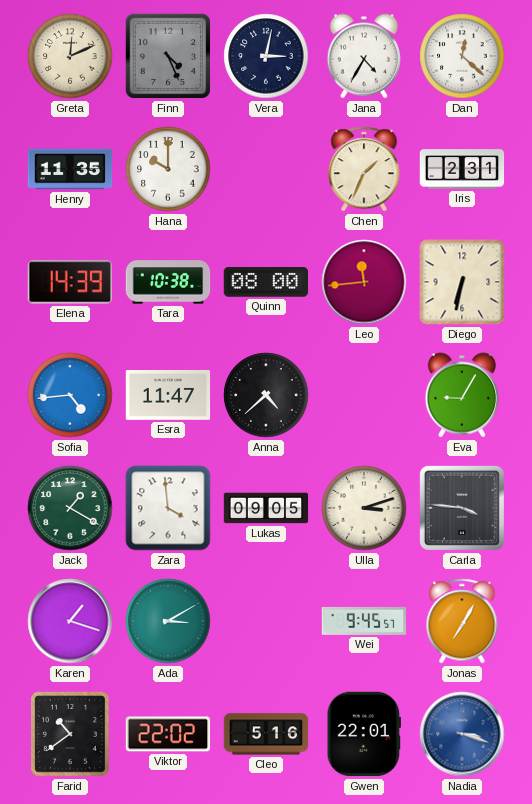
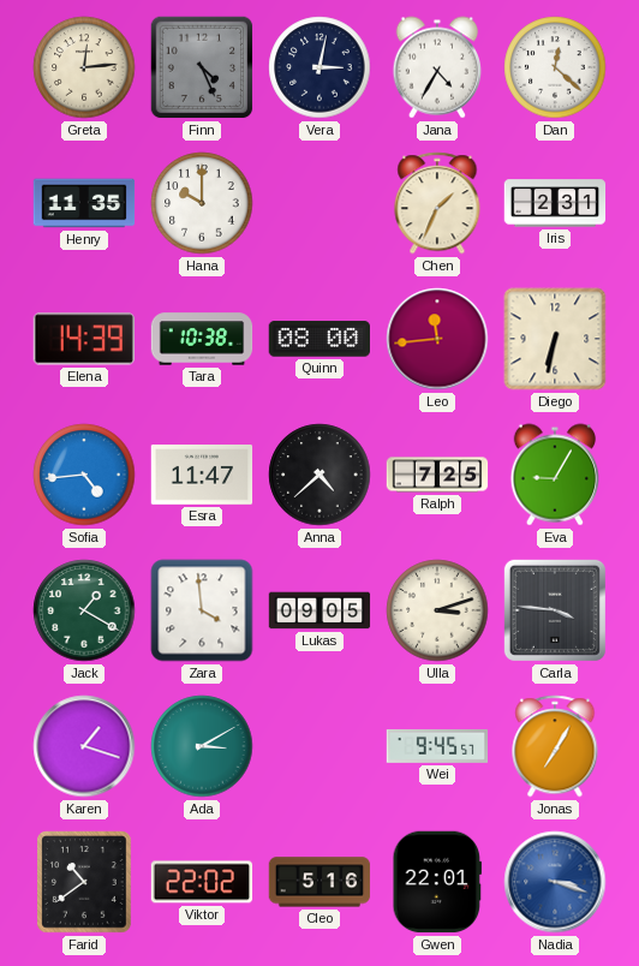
Greta: 12:11 -> 12:14 (84, 67)
Ralph: none -> 7:25 (437, 475)
